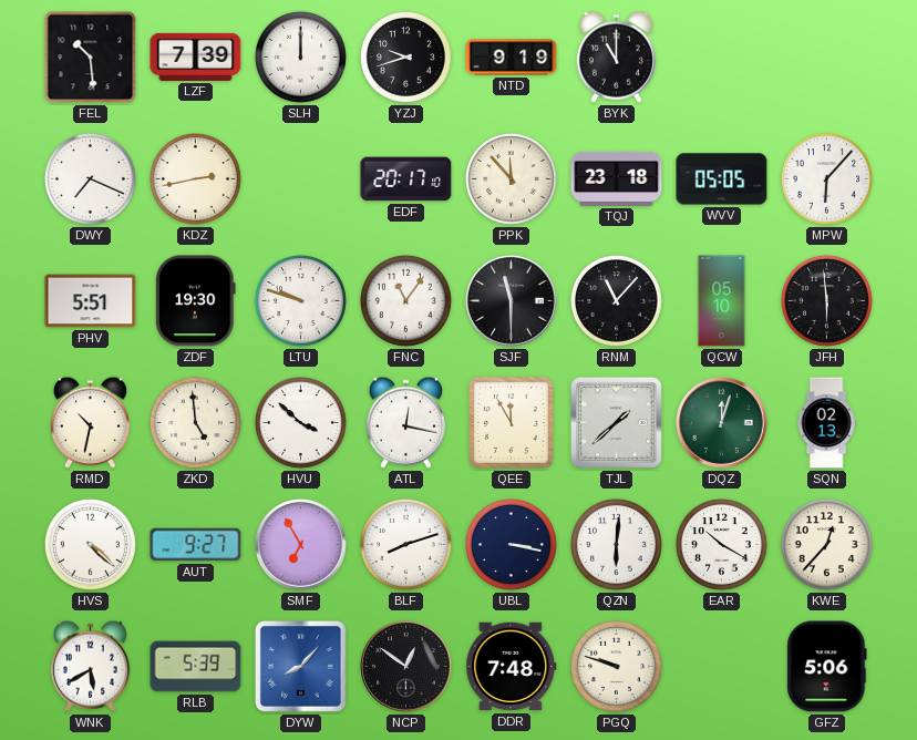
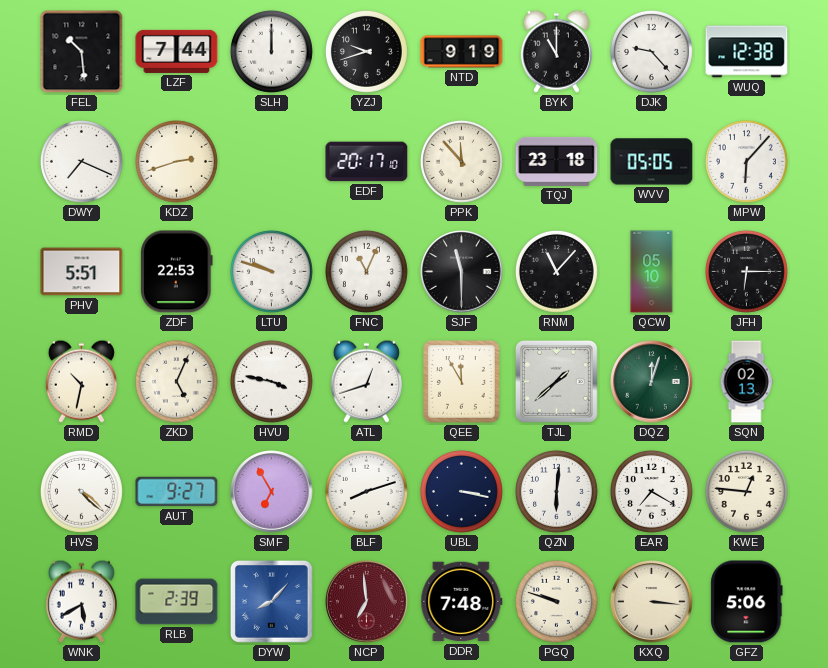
LZF: 7:39 -> 7:44 (177, 51)
DJK: none -> 9:23 (651, 51)
WUQ: none -> 12:38 (747, 52)
KDZ: 2:43 -> 2:42 (176, 161)
ZDF: 19:30 -> 22:53 (177, 272)
FNC: 11:06 -> 11:04 (366, 271)
JFH: 5:59 -> 6:15 (746, 271)
ZKD: 4:59 -> 5:04 (176, 381)
HVU: 3:52 -> 3:47 (271, 381)
ATL: 12:17 -> 12:42 (366, 381)
EAR: 10:20 -> 7:20 (651, 491)
KWE: 12:37 -> 12:46 (746, 491)
RLB: 5:39 -> 2:39 (177, 602)
NCP: 12:51 -> 6:59 (367, 602)
NCP dial: black -> burgundy (367, 602)
KXQ: none -> 3:16 (652, 602)
